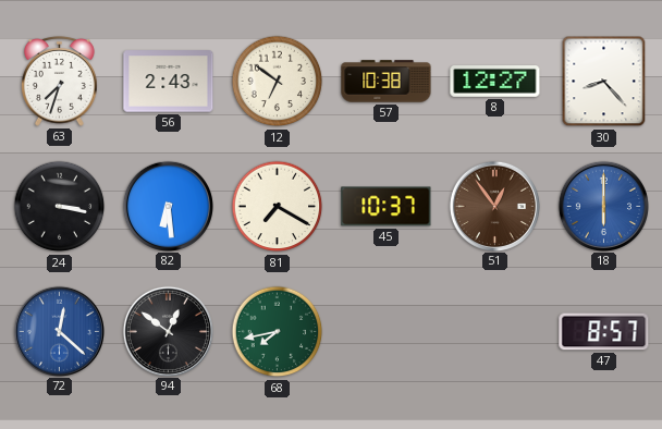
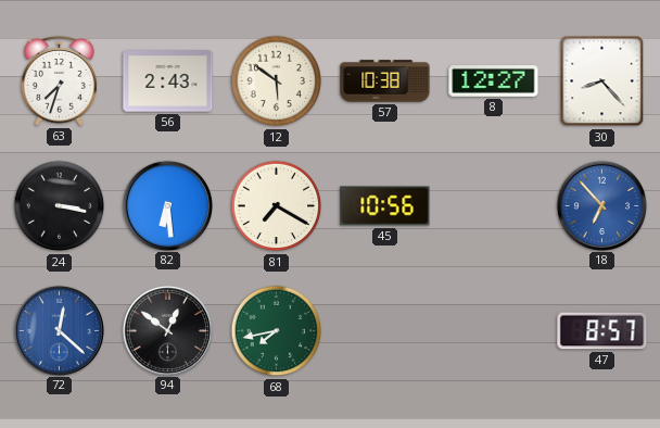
12: 6:51 -> 5:51 (277, 81)
45: 10:37 -> 10:56 (385, 206)
51: 12:54 -> none (494, 206)
18: 6:00 -> 6:53 (601, 205)
